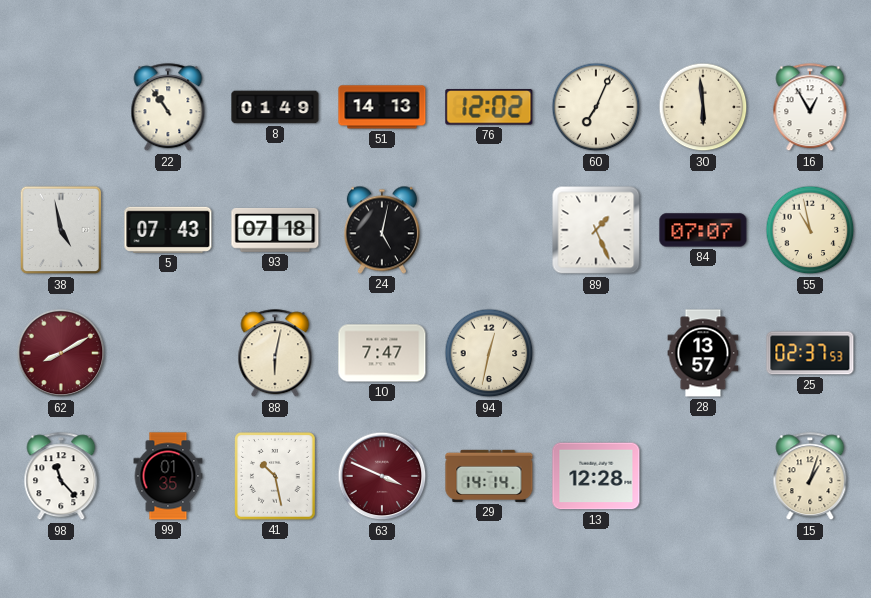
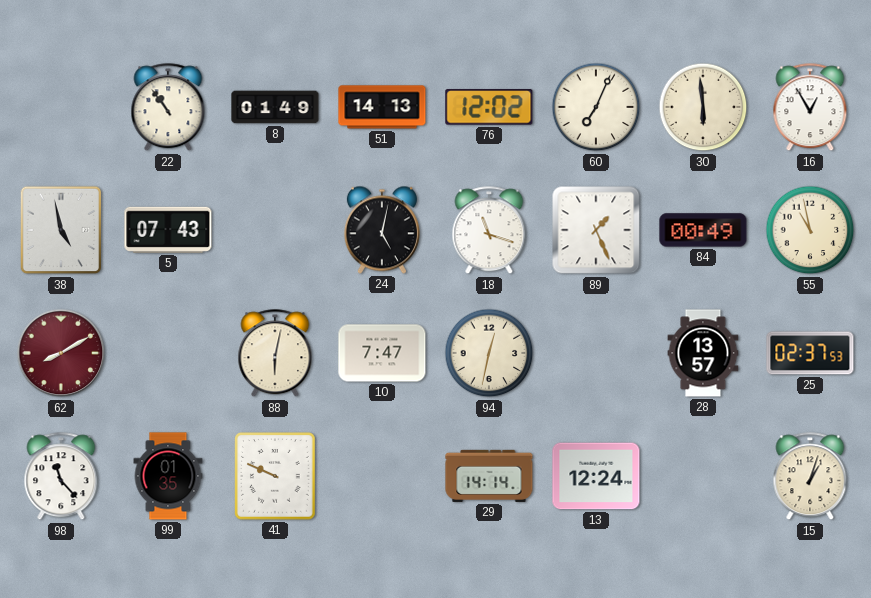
93: 07:18 -> none (275, 230)
18: none -> 11:18 (489, 231)
84: 07:07 -> 00:49 (703, 230)
41: 10:28 -> 9:49 (276, 476)
63: 3:49 -> none (382, 476)
13: 12:28 -> 12:24 (596, 476)
